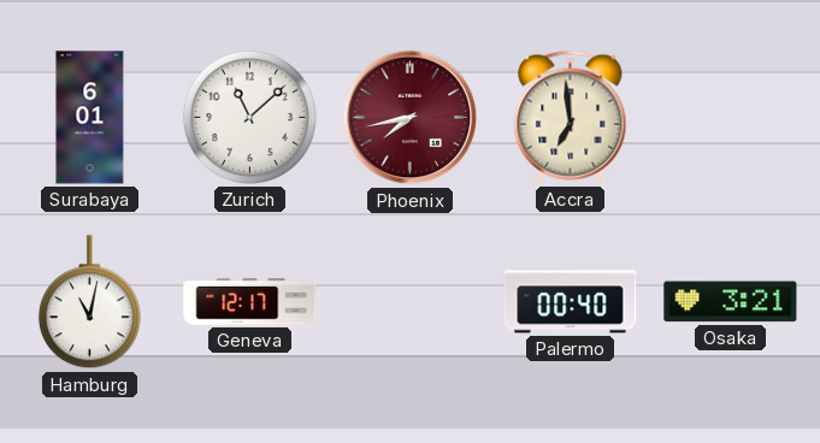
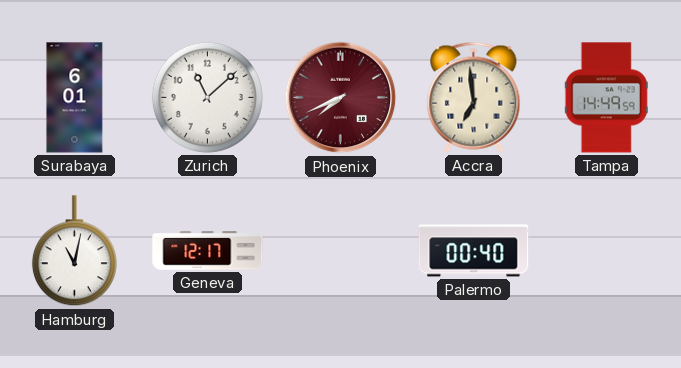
Phoenix: 7:43 -> 7:41 (341, 98)
Tampa: none -> 14:49 (606, 98)
Osaka: 3:21 -> none (731, 302)
